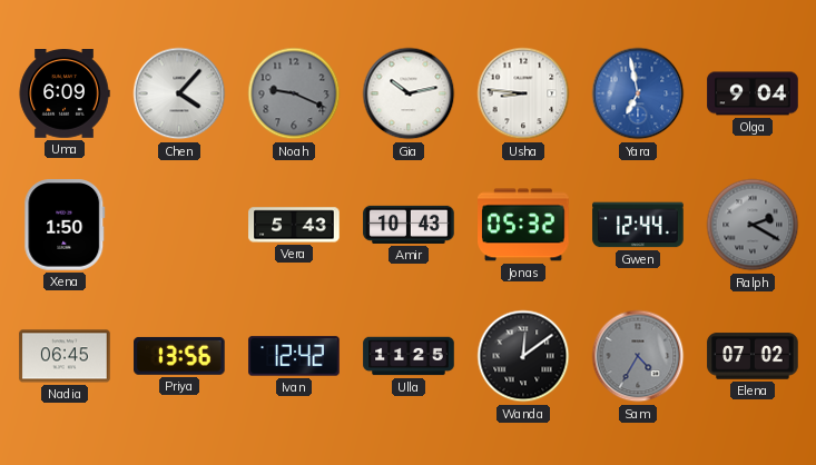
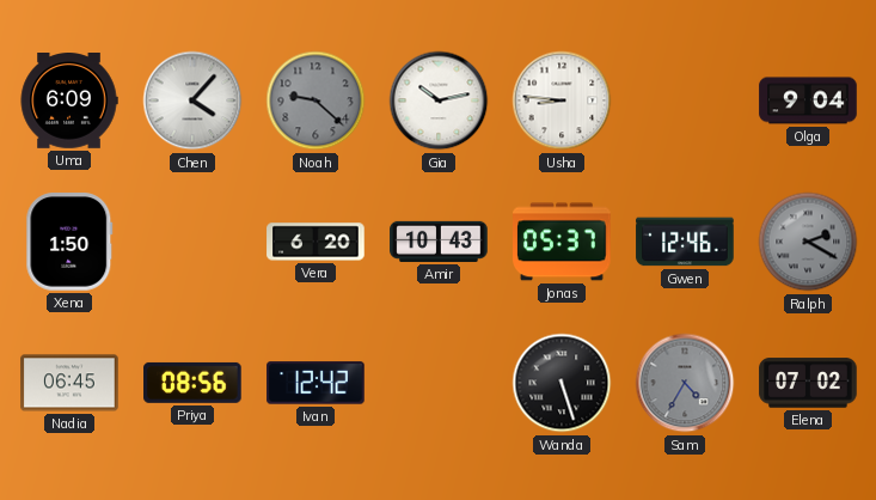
Noah: 9:19 -> 9:22 (316, 100)
Yara: 6:58 -> none (638, 93)
Vera: 5:43 -> 6:20 (316, 242)
Jonas: 05:32 -> 05:37 (562, 242)
Gwen: 12:44 -> 12:46 (685, 242)
Priya: 13:56 -> 08:56 (192, 383)
Ulla: 11:25 -> none (409, 356)
Wanda: 12:09 -> 5:27 (562, 383)
